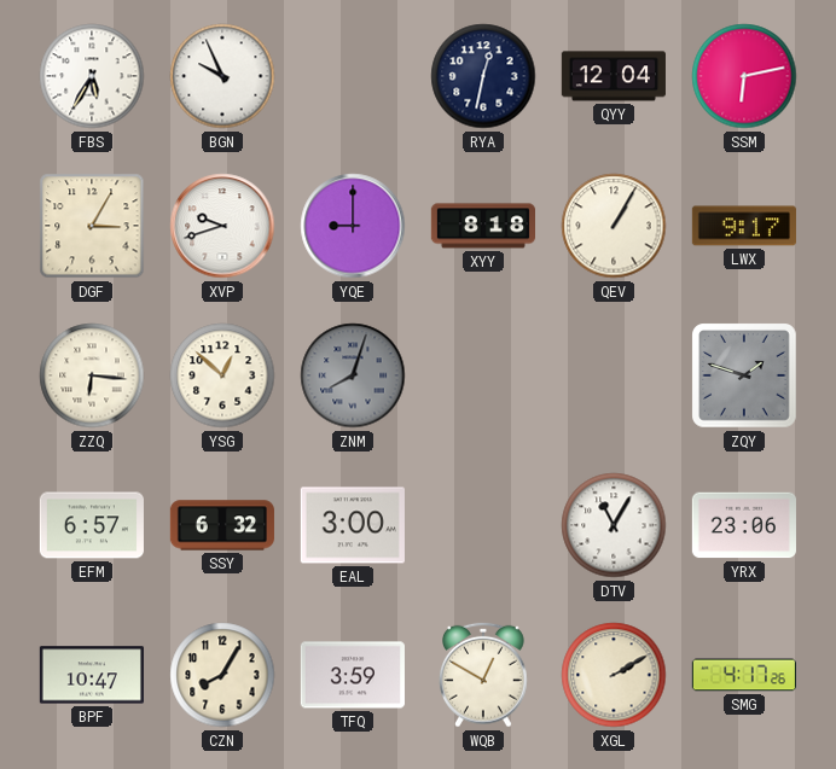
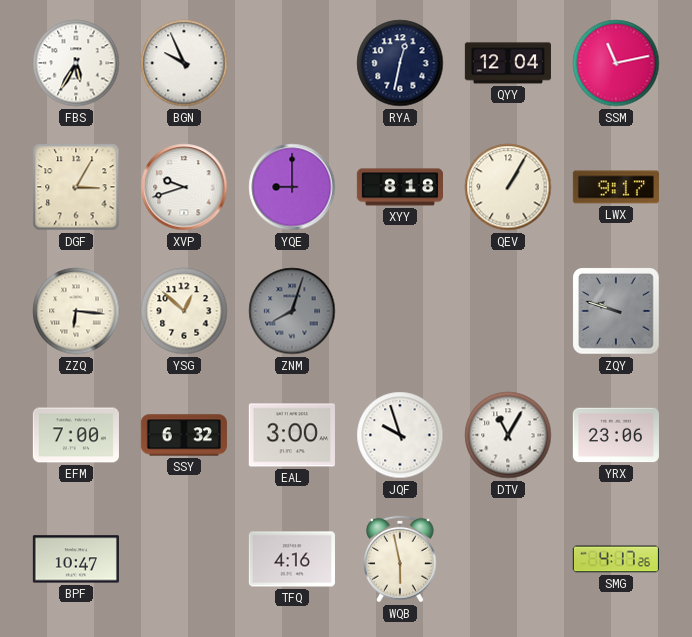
SSM: 6:13 -> 11:13 (616, 63)
ZQY: 1:48 -> 9:48 (616, 311)
EFM: 6:57 -> 7:00 (76, 435)
JQF: none -> 9:57 (400, 435)
CZN: 8:05 -> none (222, 675)
TFQ: 3:59 -> 4:16 (292, 559)
WQB: 12:50 -> 5:58 (401, 559)
XGL: 2:10 -> none (614, 675)
